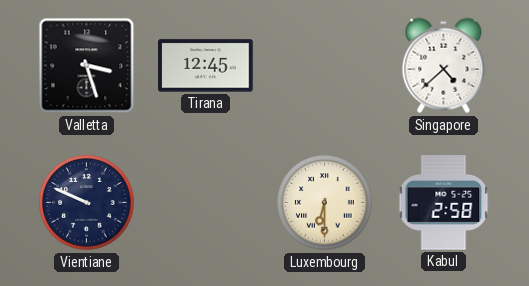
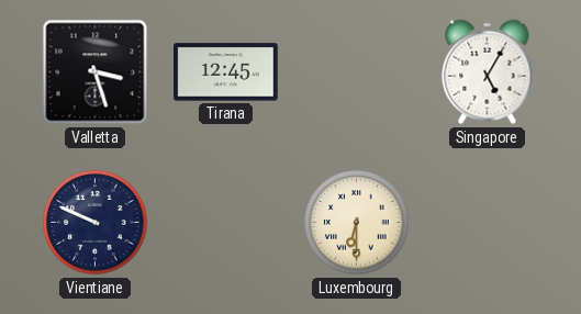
Singapore: 4:38 -> 5:05 (488, 72)
Kabul: 2:58 -> none (444, 203)
